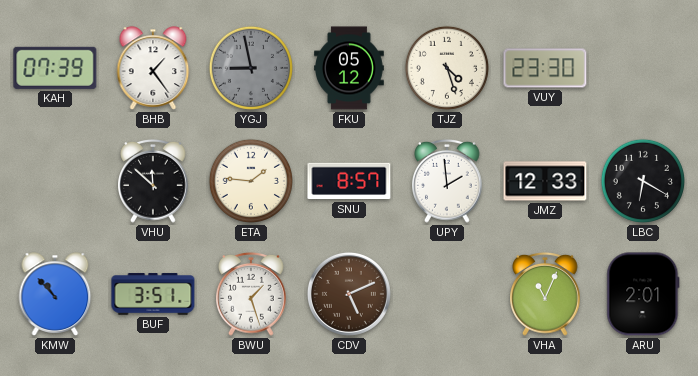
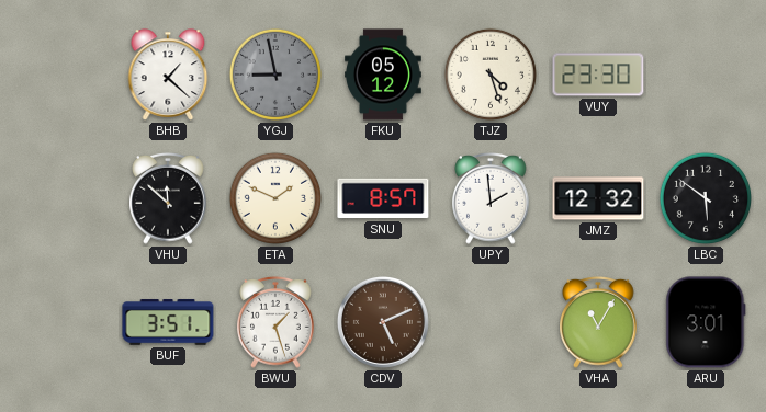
KAH: 07:39 -> none (55, 68)
BHB: 1:24 -> 1:22 (168, 75)
ETA: 1:46 -> 1:49 (275, 198)
JMZ: 12:33 -> 12:32 (598, 198)
LBC: 6:20 -> 5:51 (706, 198)
KMW: 10:53 -> none (55, 294)
VHA: 11:04 -> 11:05 (598, 322)
ARU: 2:01 -> 3:01 (706, 322)
